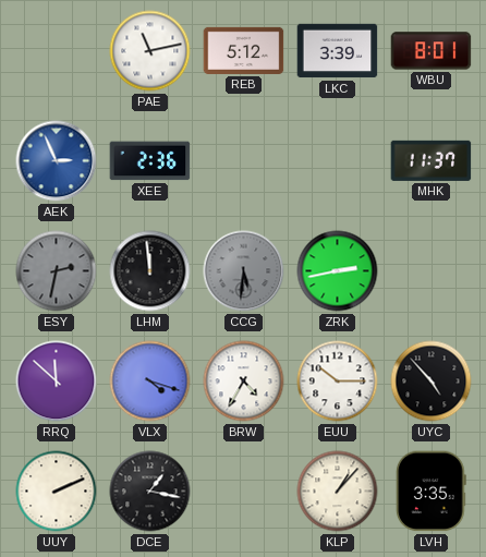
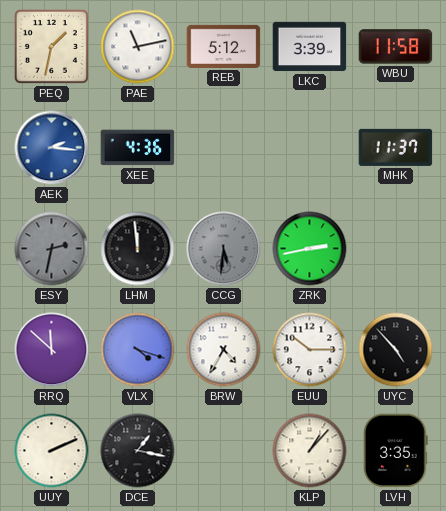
PEQ: none -> 1:32 (51, 46)
WBU: 8:01 -> 11:58 (396, 47)
AEK: 2:56 -> 2:16 (52, 148)
XEE: 2:36 -> 4:36 (138, 148)
